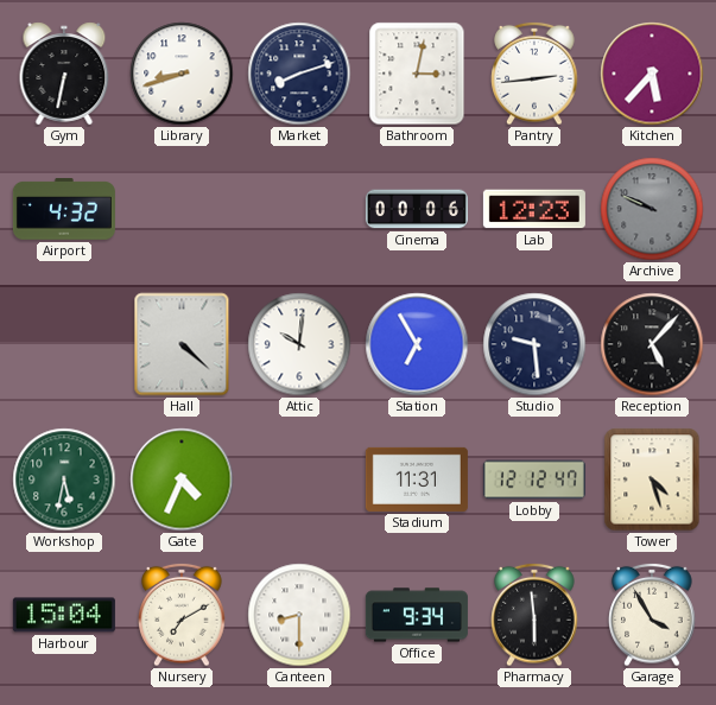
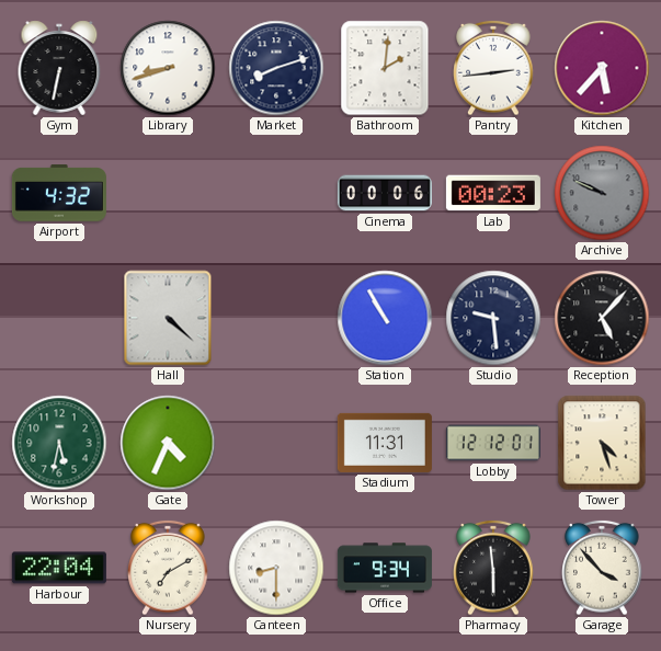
Bathroom: 3:02 -> 2:01 (385, 68)
Lab: 12:23 -> 00:23 (493, 193)
Attic: 10:01 -> none (299, 344)
Station: 6:55 -> 10:55 (385, 318)
Lobby: 12:12:47 -> 12:12:01 (493, 443)
Harbour: 15:04 -> 22:04 (59, 568)
Garage: 3:55 -> 3:53 (602, 568)
